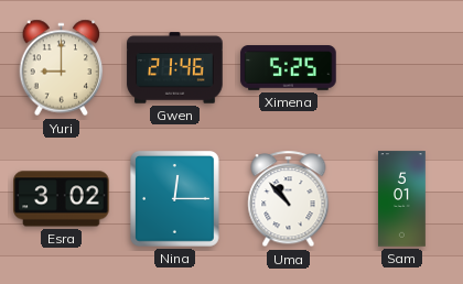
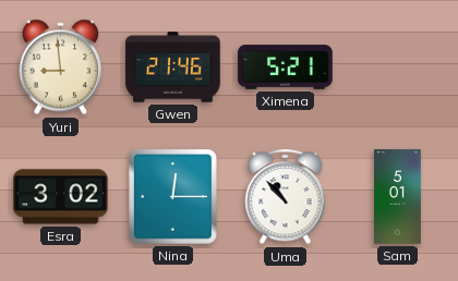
Yuri: 9:00 -> 8:59 (61, 68)
Ximena: 5:25 -> 5:21 (286, 68)
